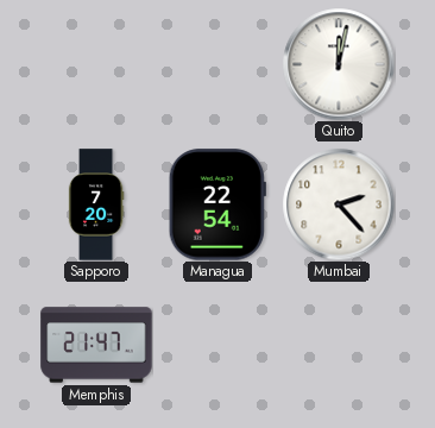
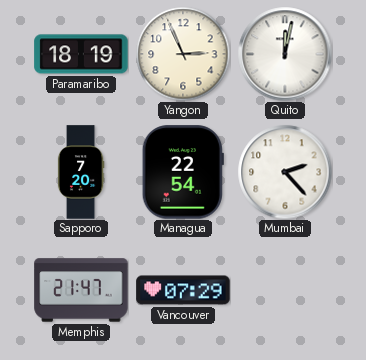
Paramaribo: none -> 18:19 (81, 54)
Yangon: none -> 2:56 (183, 54)
Vancouver: none -> 07:29 (183, 290)
